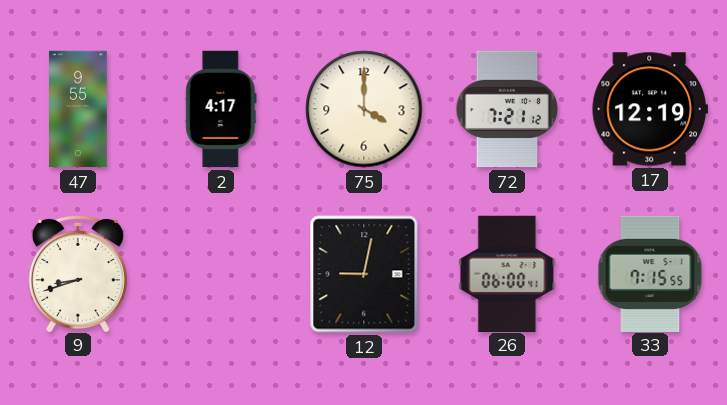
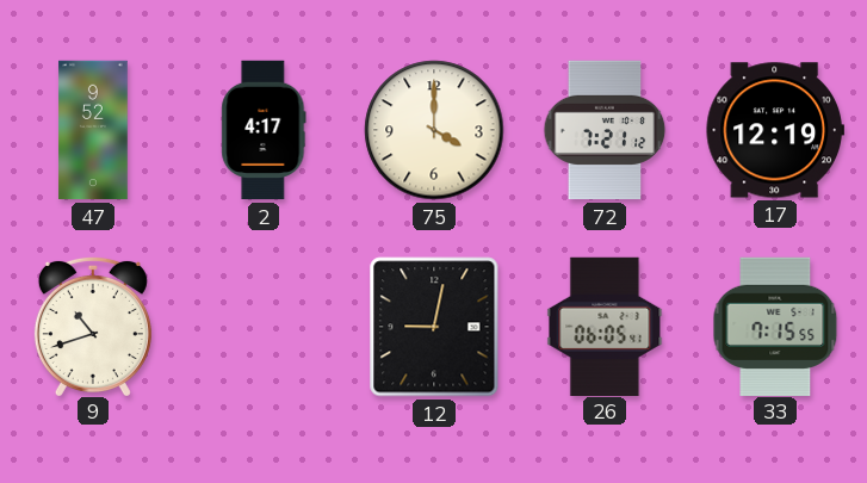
47: 9:55 -> 9:52 (93, 130)
9: 8:42 -> 10:42 (93, 326)
26: 06:00 -> 06:05 (605, 326)
